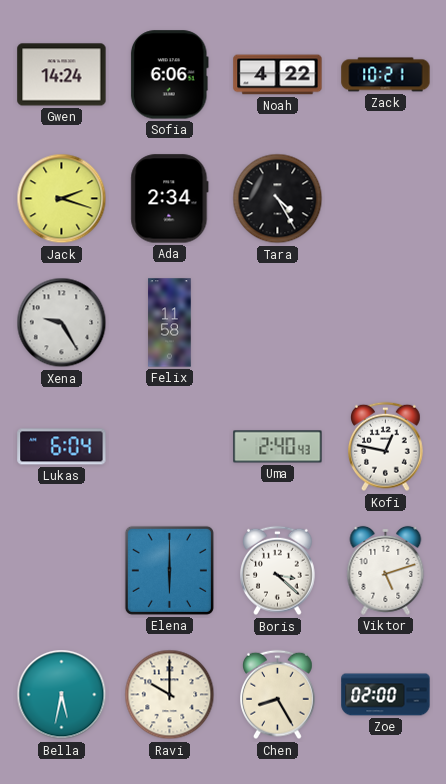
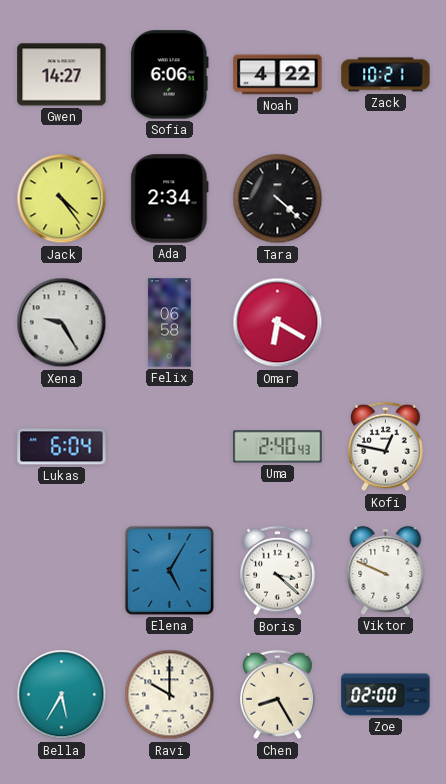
Gwen: 14:24 -> 14:27 (62, 75)
Jack: 2:18 -> 4:24 (62, 199)
Tara: 4:25 -> 4:22 (278, 199)
Felix: 11:58 -> 06:58 (170, 323)
Omar: none -> 6:20 (278, 323)
Elena: 6:00 -> 5:05 (169, 570)
Viktor: 5:12 -> 9:49 (386, 570)
Bella: 5:32 -> 5:35 (62, 695)
